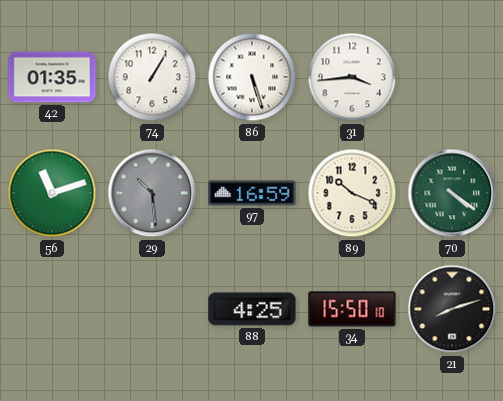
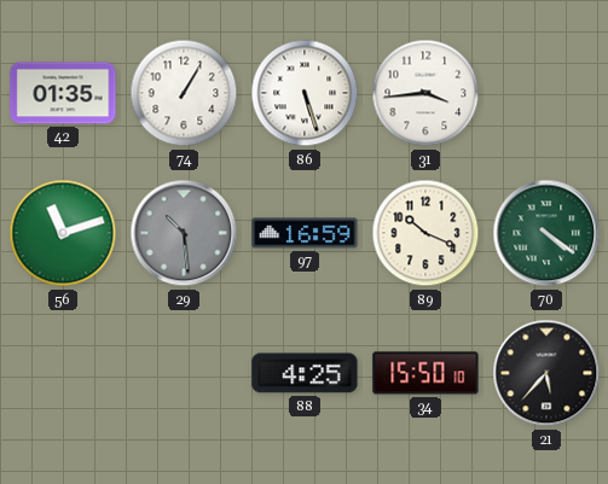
21: 8:12 -> 5:37 (546, 373)
